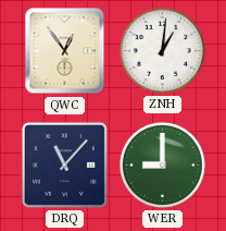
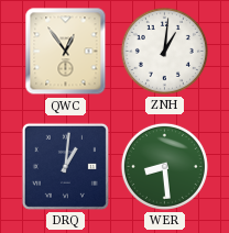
DRQ: 11:07 -> 1:01 (65, 166)
WER: 9:00 -> 8:29 (164, 166)
